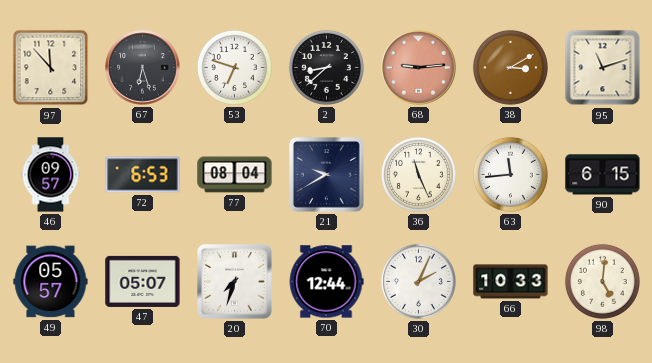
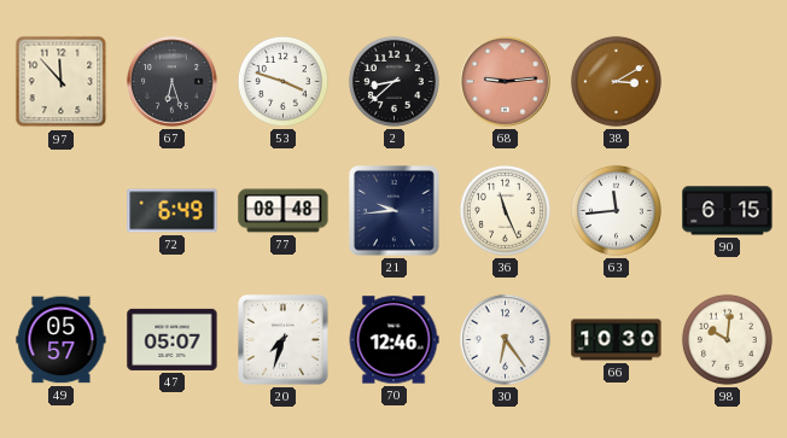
53: 6:48 -> 3:48 (282, 81)
95: 11:12 -> none (603, 68)
46: 09:57 -> none (51, 175)
72: 6:53 -> 6:49 (173, 211)
77: 08:04 -> 08:48 (284, 211)
21: 9:40 -> 9:44 (395, 211)
70: 12:44 -> 12:46 (393, 340)
30: 2:04 -> 6:24 (505, 339)
66: 10:33 -> 10:30 (617, 340)
98: 5:01 -> 10:01 (727, 339)
